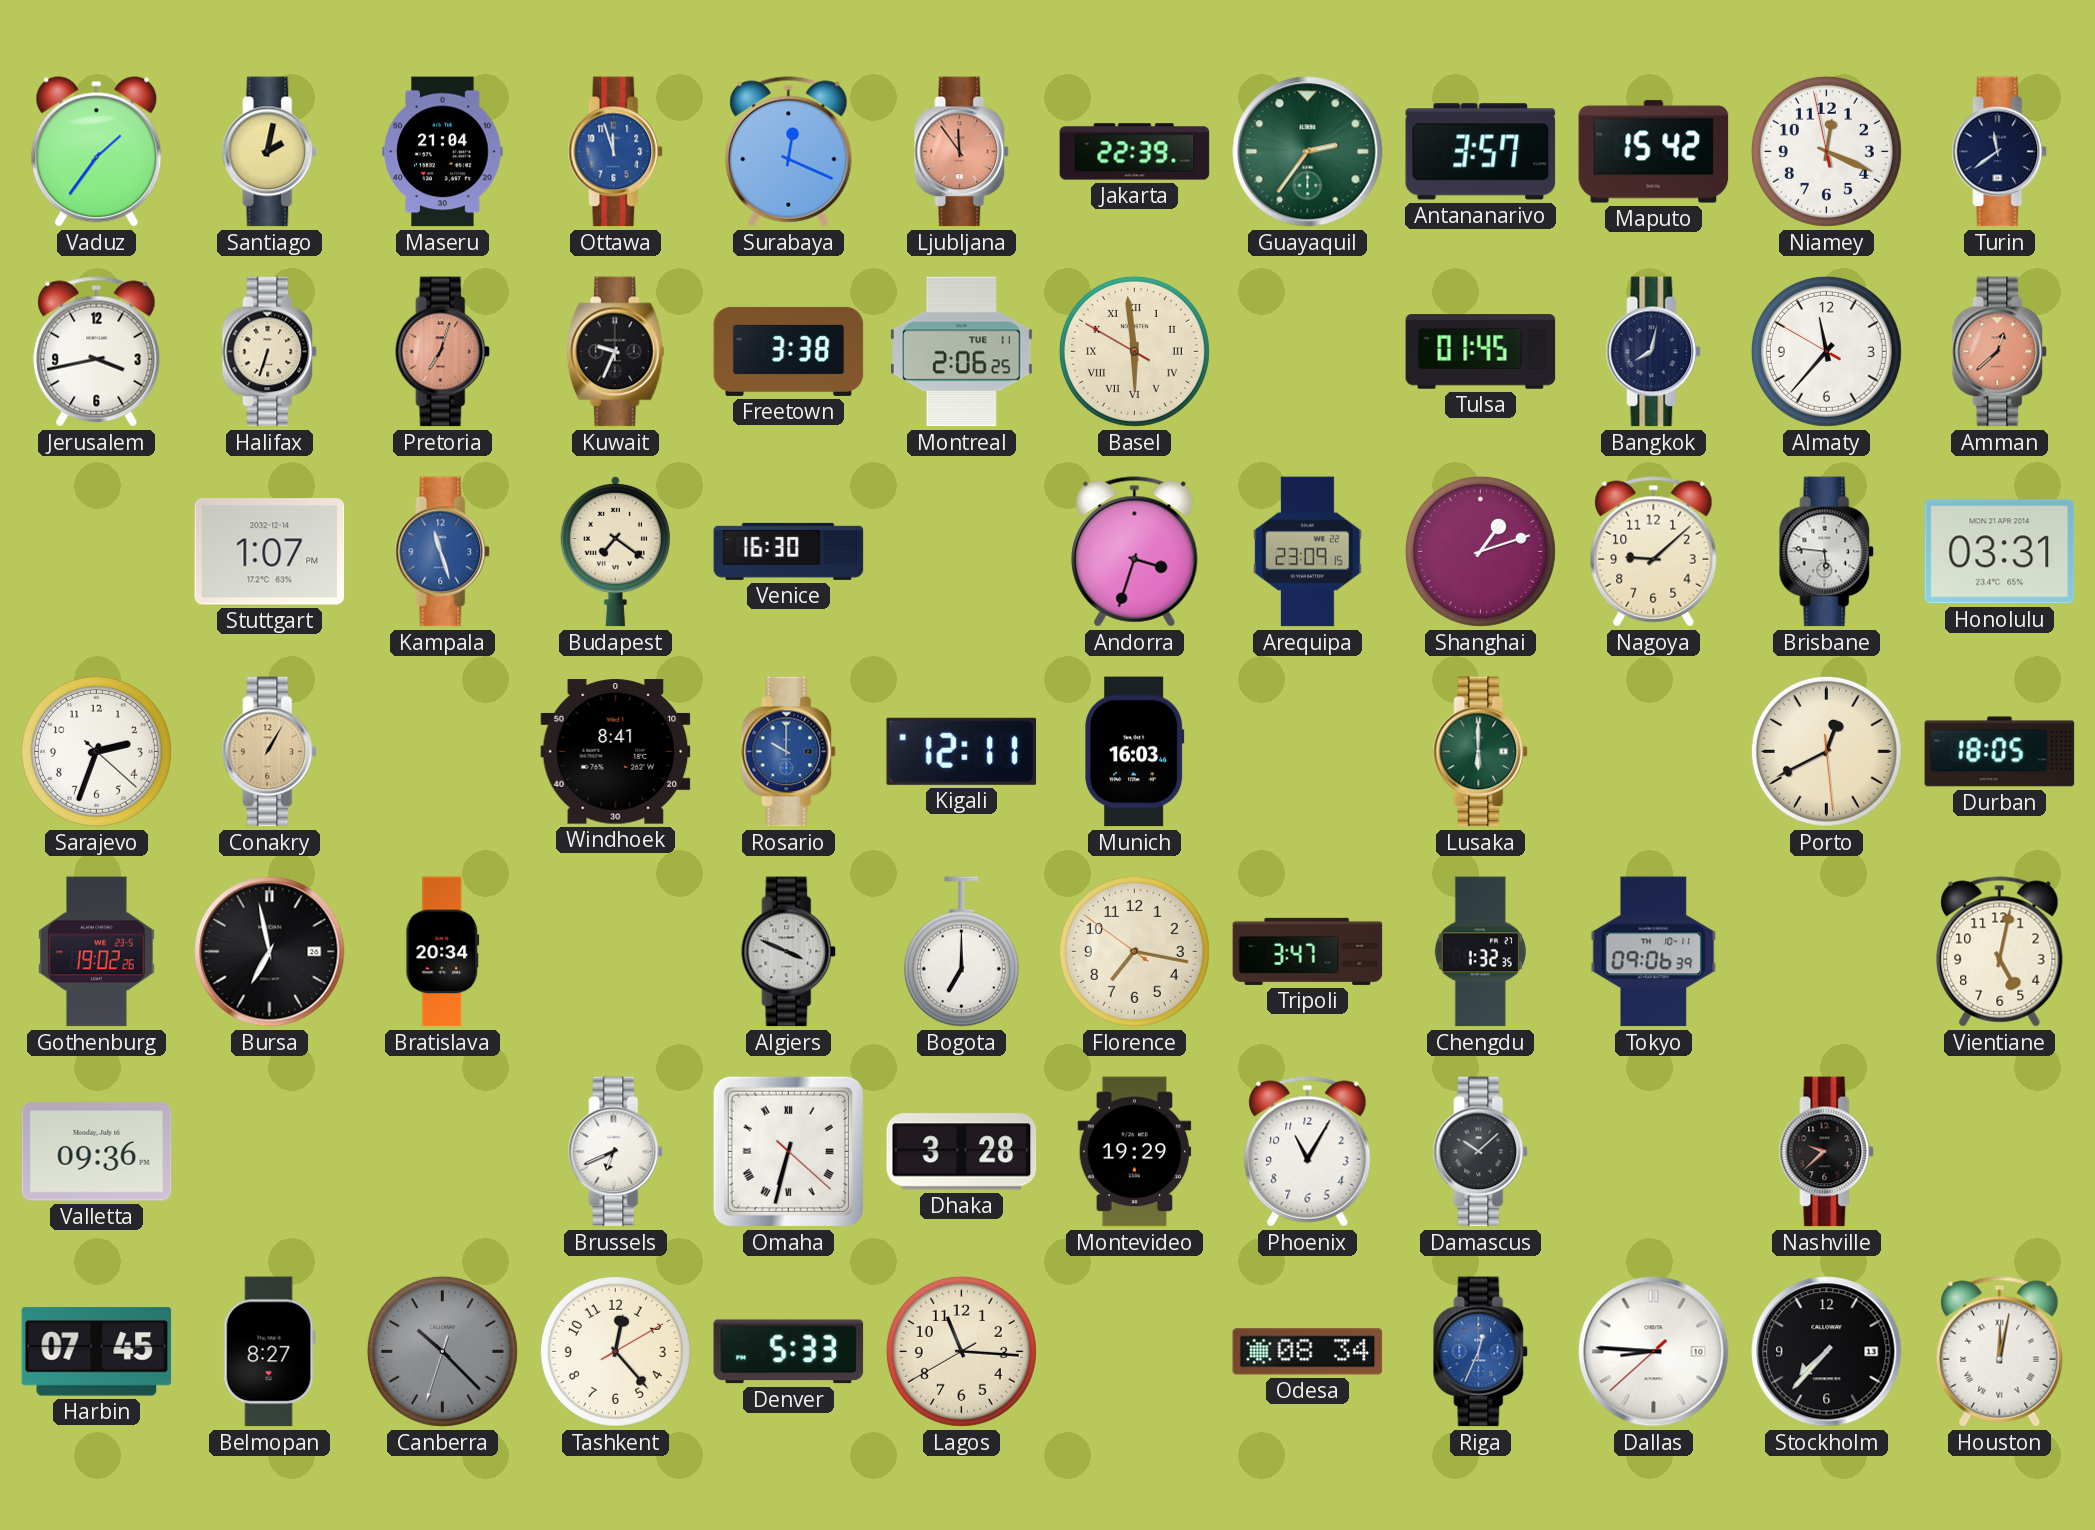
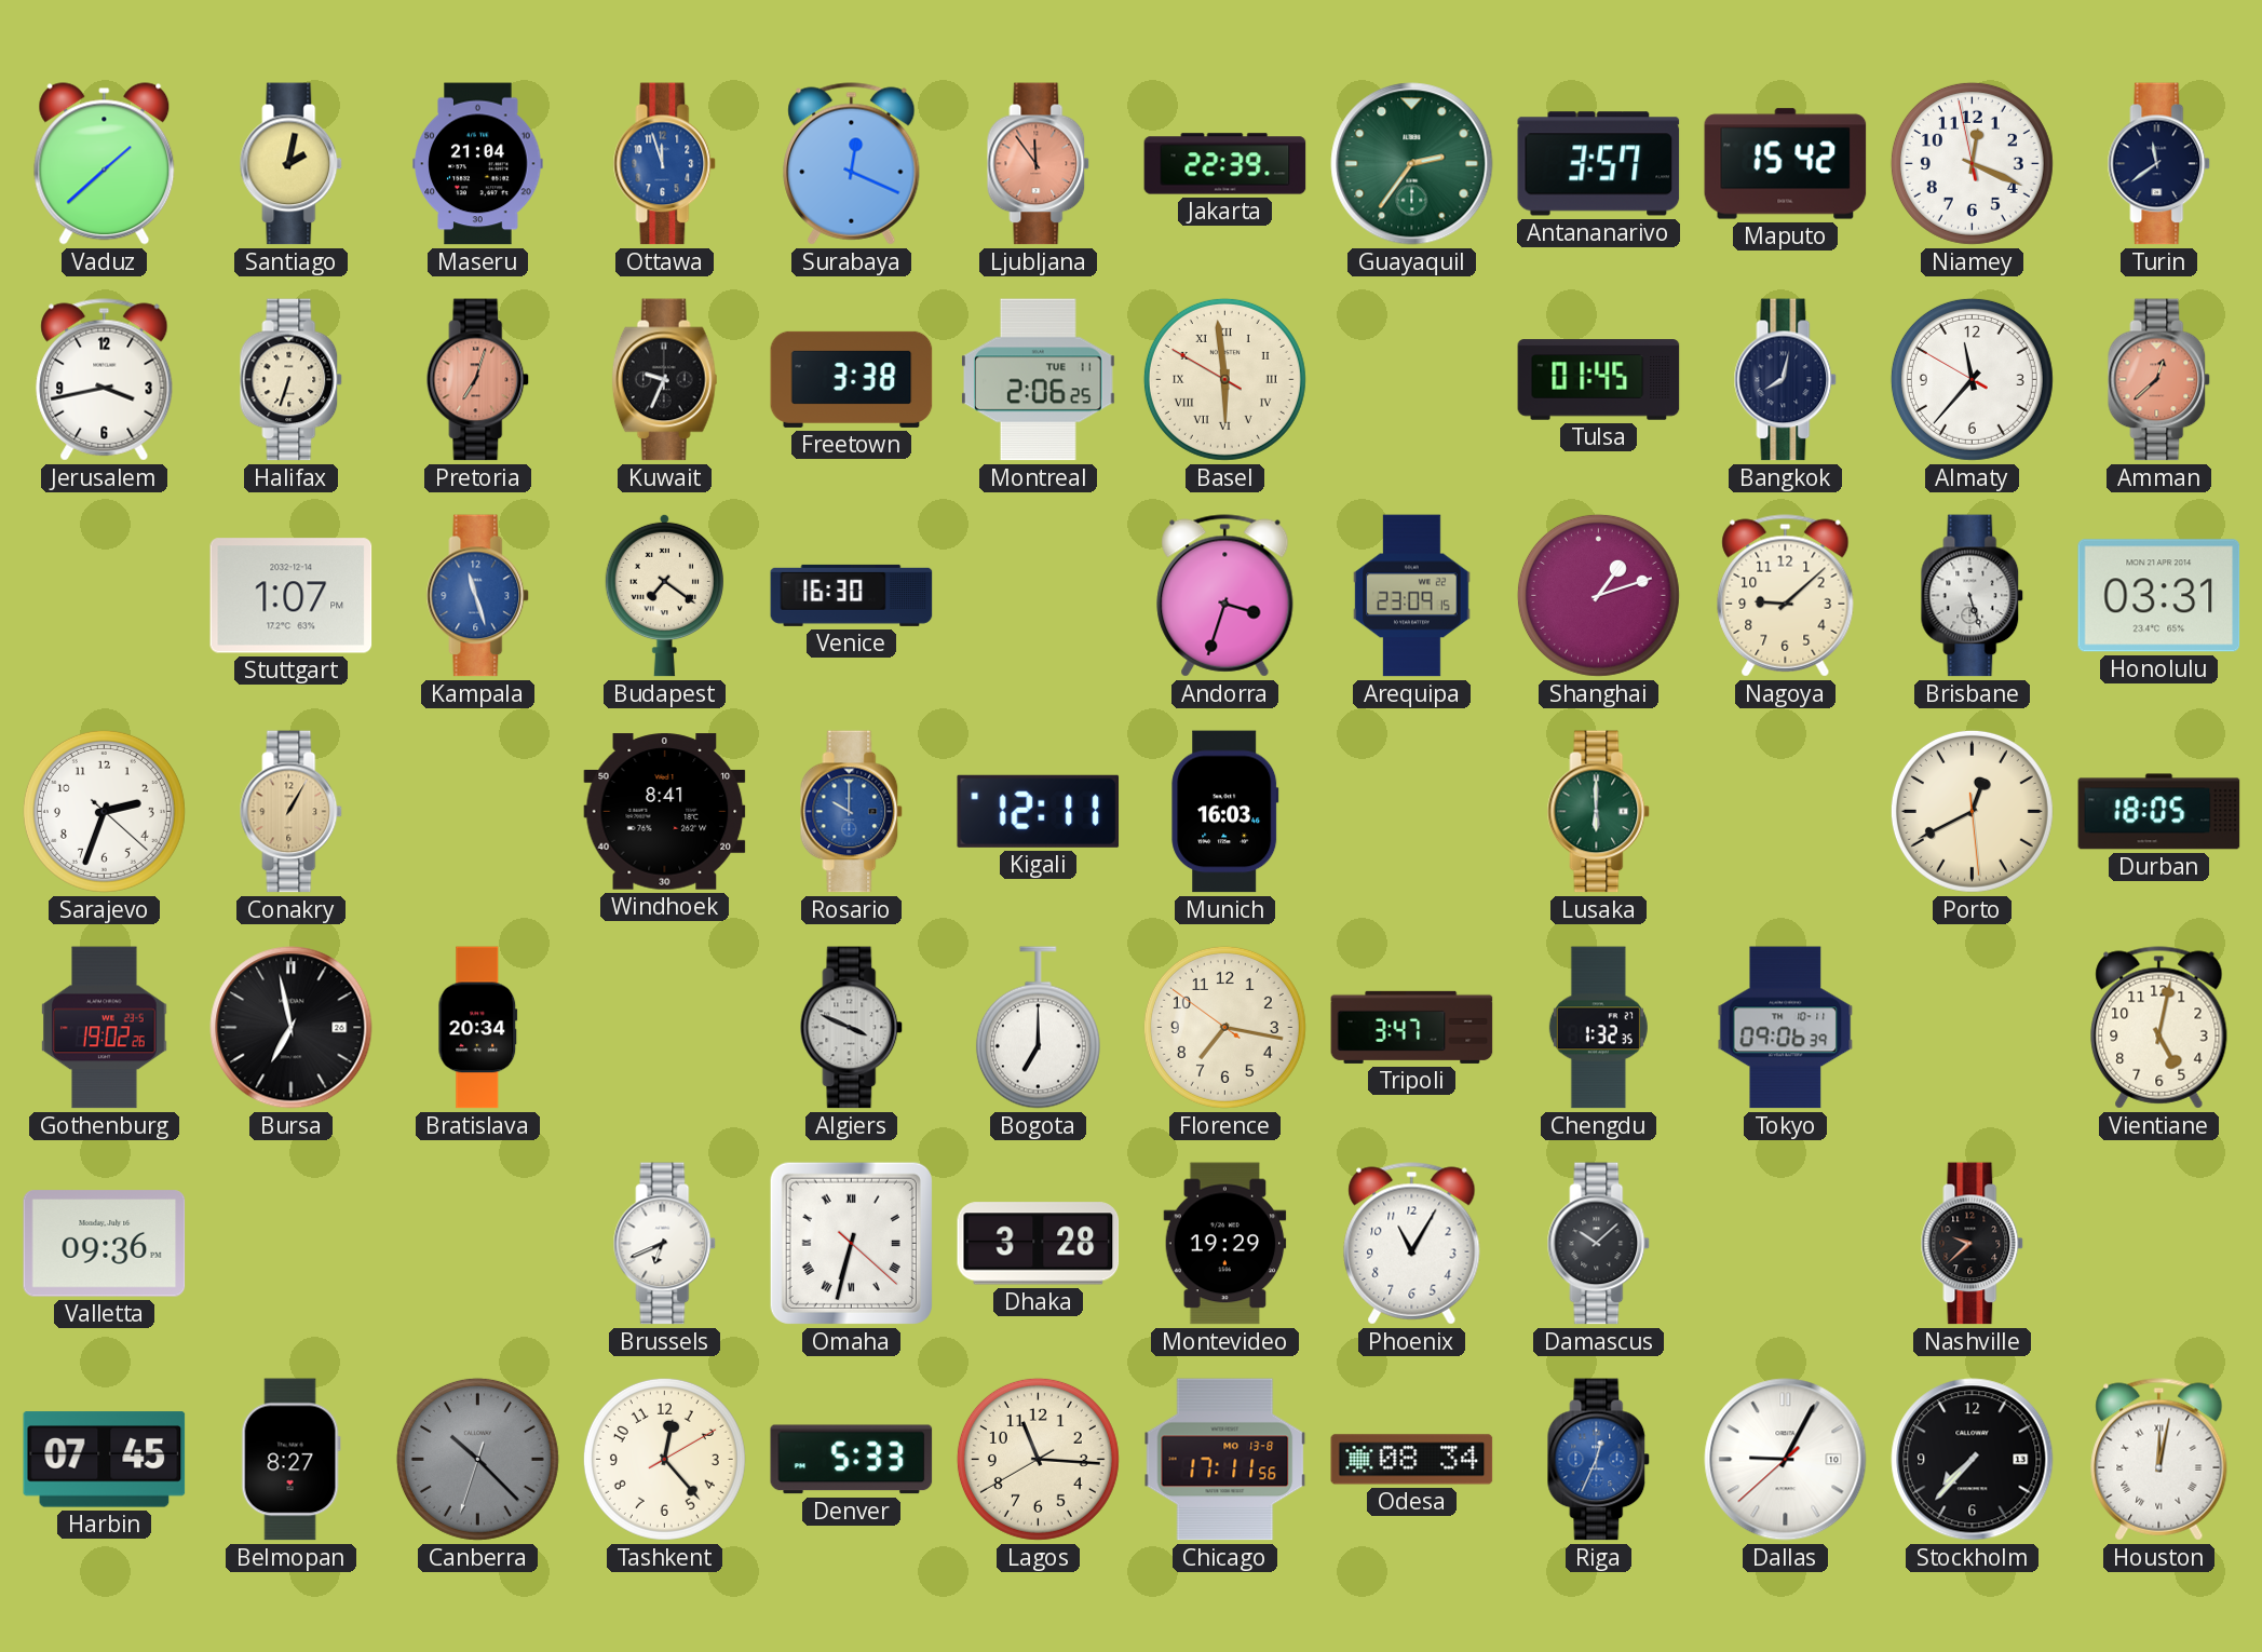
Vaduz: 1:36 -> 1:38 (105, 164)
Brisbane: 5:46 -> 5:27 (1973, 596)
Chicago: none -> 17:11 (1225, 1460)
Dallas: 8:45 -> 9:04 (1786, 1460)
